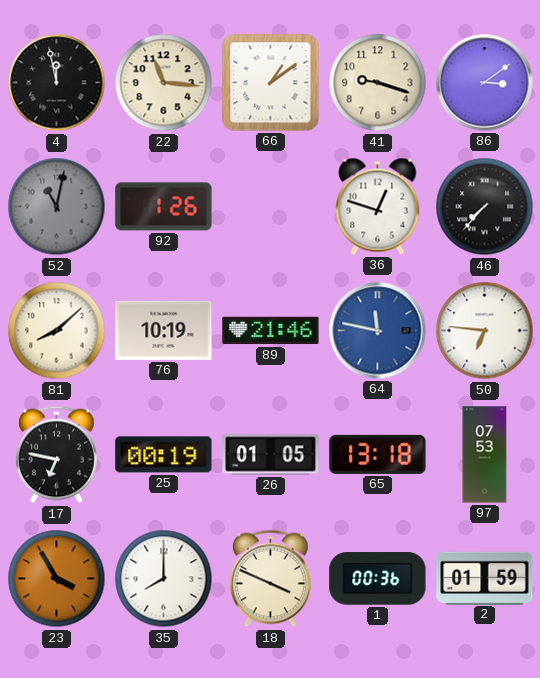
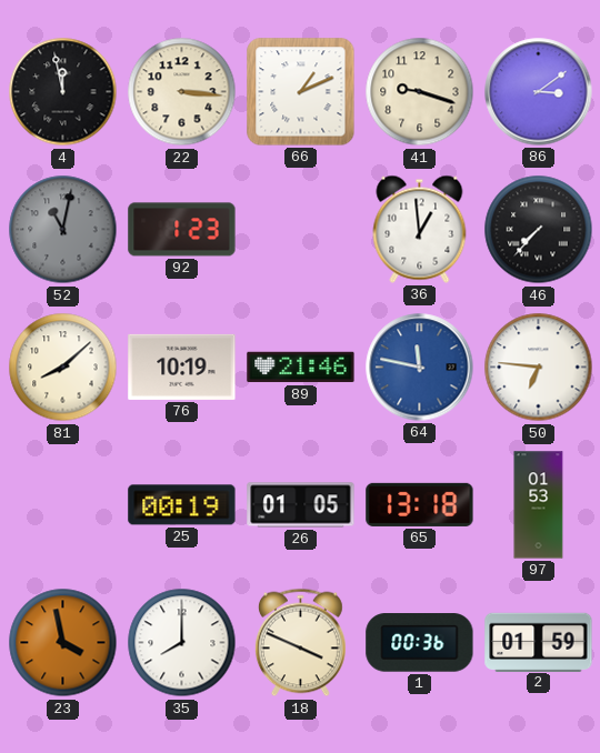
22: 11:16 -> 3:16 (182, 92)
66: 1:09 -> 1:11 (301, 92)
92: 1:26 -> 1:23 (182, 230)
36: 12:48 -> 12:59 (420, 229)
17: 6:47 -> none (57, 455)
97: 07:53 -> 01:53 (539, 505)
23: 3:55 -> 3:58 (63, 643)
